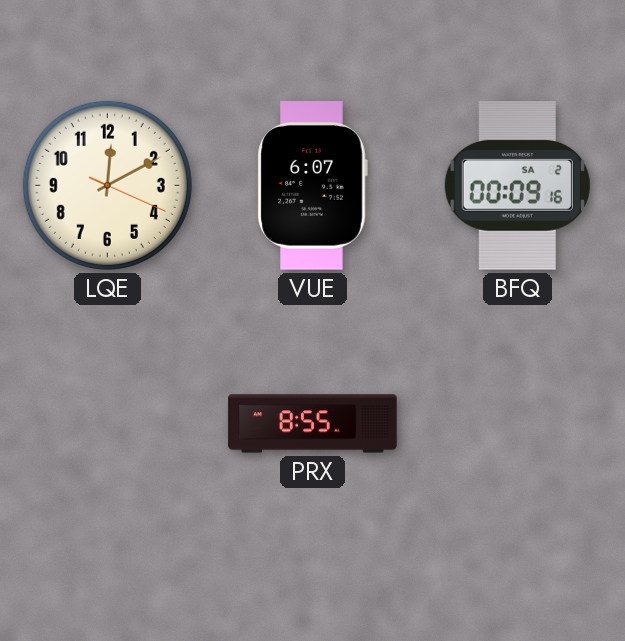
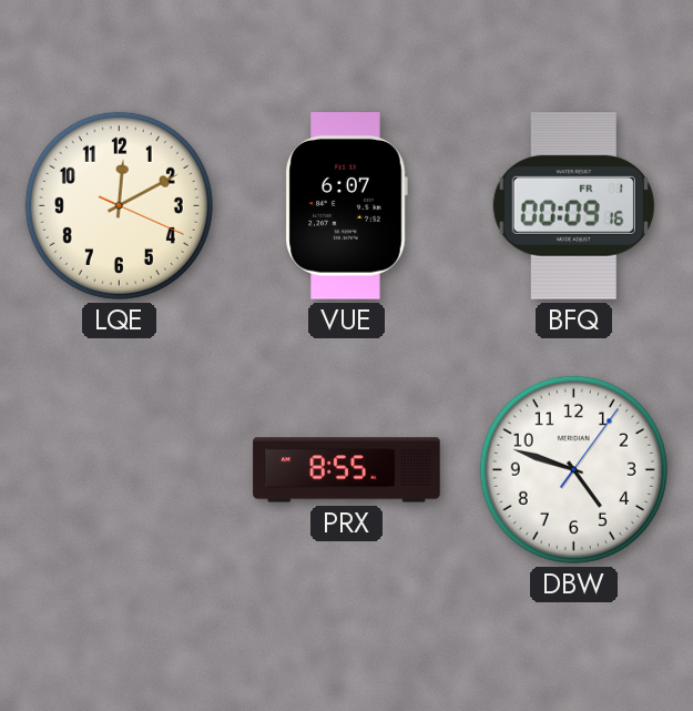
BFQ date: SA 2 -> FR 1 (573, 206)
DBW: none -> 4:48 (573, 469)
